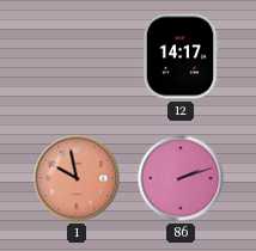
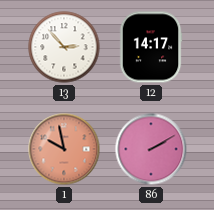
13: none -> 2:53 (64, 47)
86: 2:12 -> 2:10 (151, 149)
